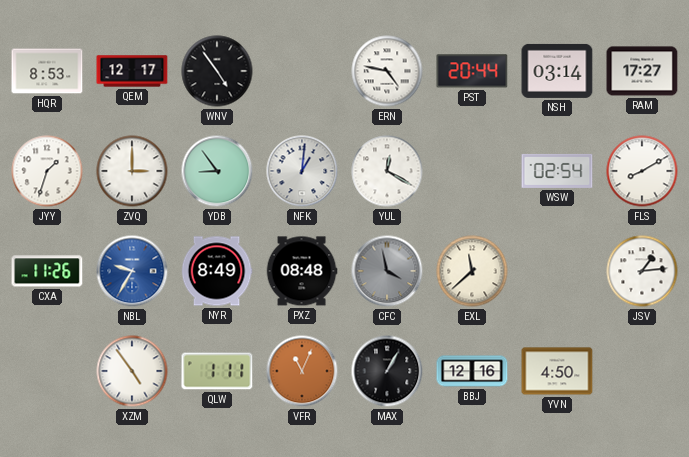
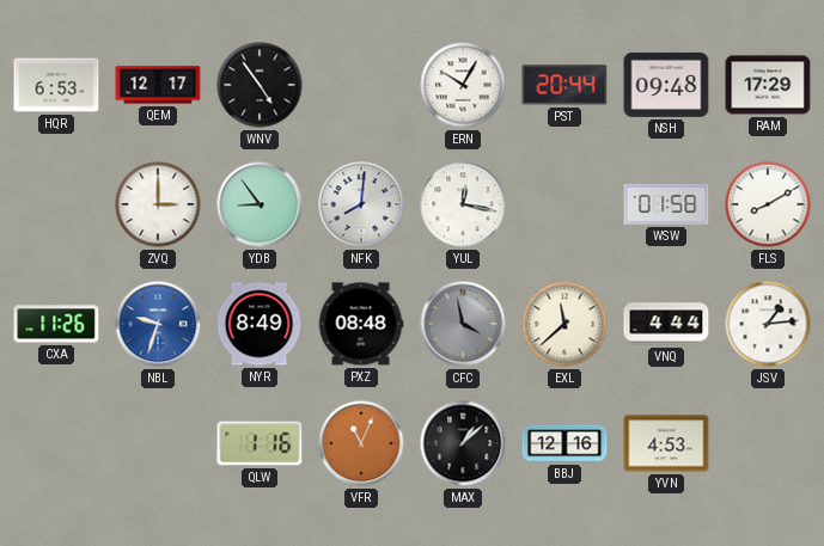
HQR: 8:53 -> 6:53 (56, 85)
ERN: 4:47 -> 10:05 (463, 85)
NSH: 03:14 -> 09:48 (666, 85)
RAM: 17:27 -> 17:29 (768, 85)
JYY: 1:33 -> none (47, 171)
NFK: 1:01 -> 8:01 (361, 204)
YUL: 12:20 -> 12:17 (463, 204)
WSW: 02:54 -> 01:58 (666, 204)
NBL: 9:35 -> 9:33 (158, 324)
VNQ: none -> 4:44 (666, 324)
XZM: 4:54 -> none (132, 371)
QLW: 1:11 -> 1:16 (260, 443)
MAX: 1:05 -> 1:08 (463, 443)
YVN: 4:50 -> 4:53 (666, 443)
